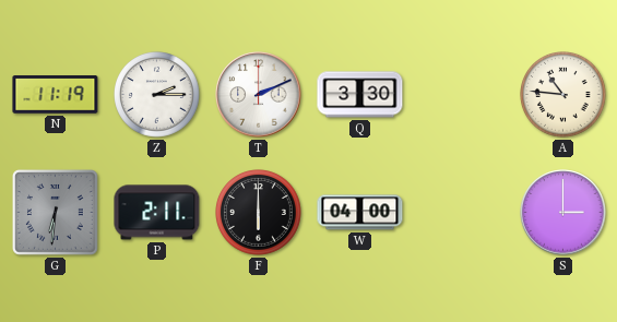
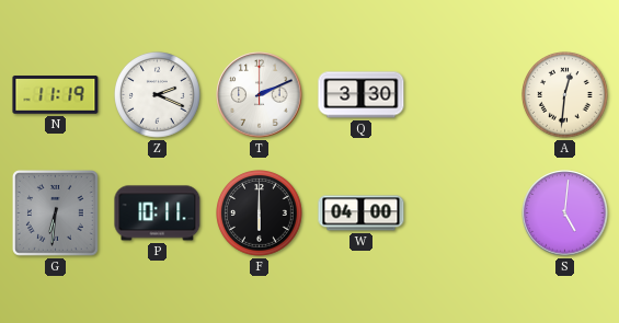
Z: 2:15 -> 2:19 (158, 95)
A: 10:46 -> 12:31 (565, 95)
P: 2:11 -> 10:11 (158, 214)
S: 3:00 -> 5:01 (565, 214)
